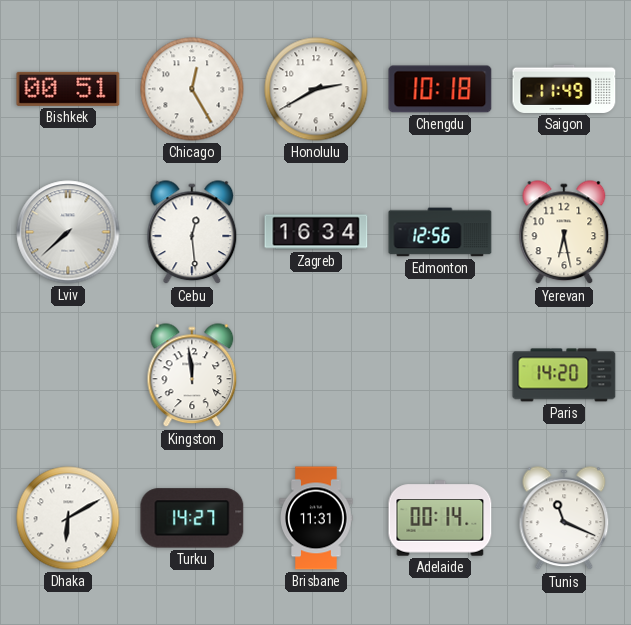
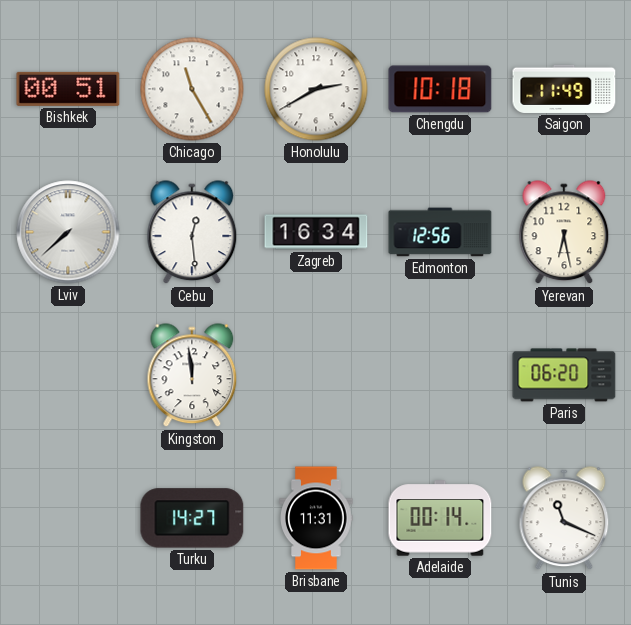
Chicago: 12:25 -> 11:25 (192, 89)
Paris: 14:20 -> 06:20 (564, 375)
Dhaka: 6:10 -> none (68, 518)
